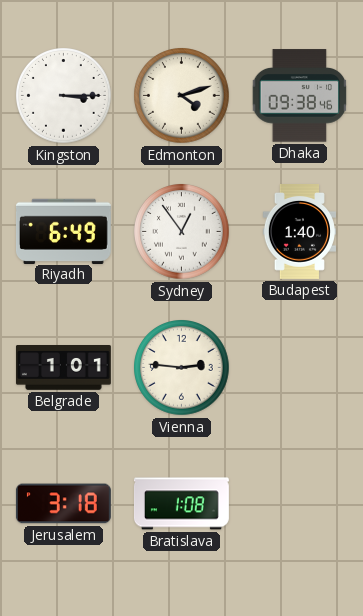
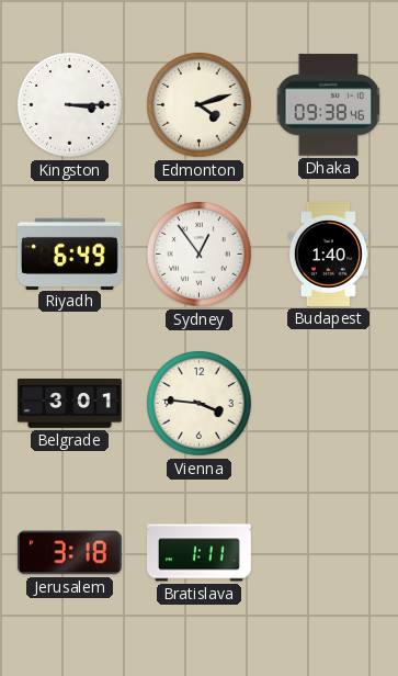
Belgrade: 1:01 -> 3:01 (69, 404)
Vienna: 2:46 -> 3:46 (200, 404)
Bratislava: 1:08 -> 1:11 (198, 553)
